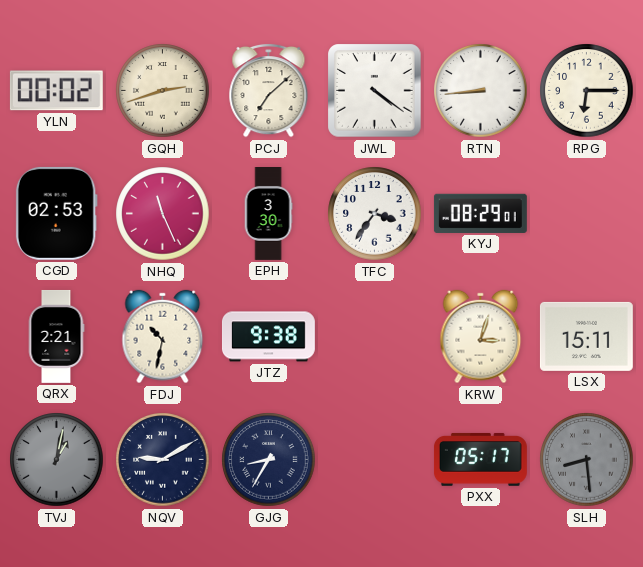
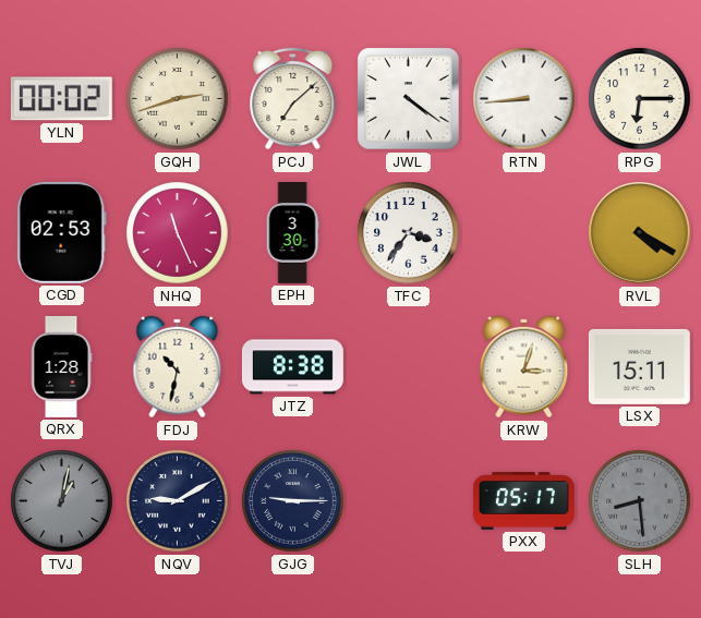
KYJ: 08:29 -> none (480, 213)
RVL: none -> 4:20 (640, 233)
QRX: 2:21 -> 1:28 (61, 366)
JTZ: 9:38 -> 8:38 (292, 367)
GJG: 8:35 -> 9:15 (293, 501)
